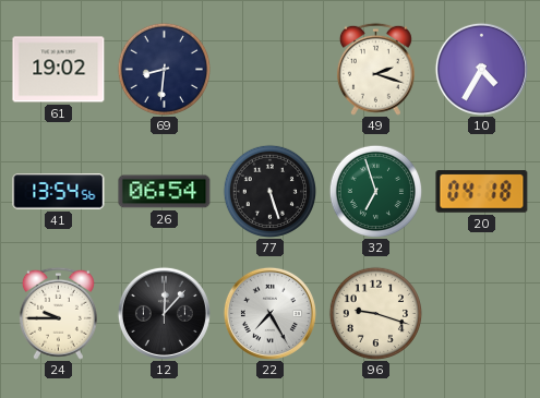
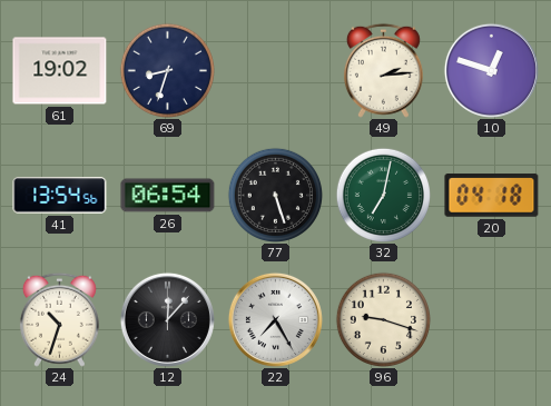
69: 8:31 -> 8:33 (167, 70)
49: 2:18 -> 2:14 (383, 70)
10: 4:35 -> 12:48 (491, 70)
32: 6:57 -> 7:02 (383, 195)
24: 9:45 -> 10:33 (59, 319)
